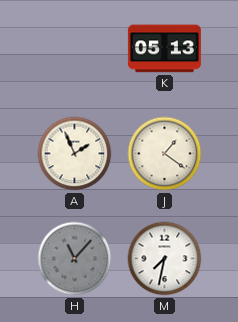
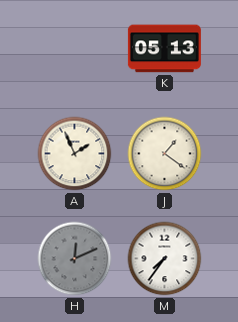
H: 11:07 -> 12:11 (75, 259)
M: 7:32 -> 7:36 (165, 259)
